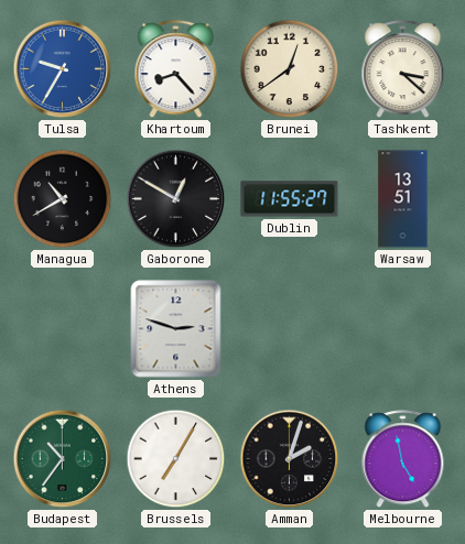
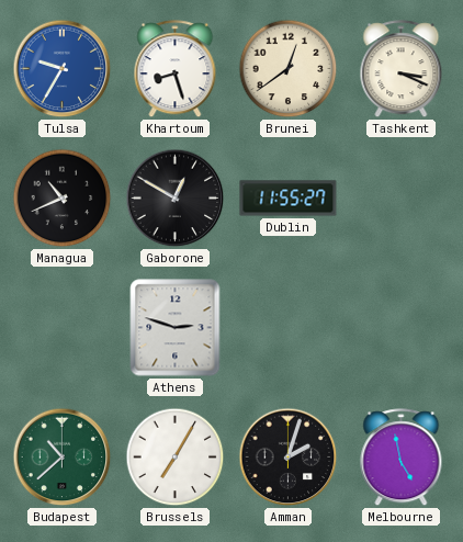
Khartoum: 8:23 -> 8:27 (176, 69)
Tashkent: 3:22 -> 3:19 (402, 69)
Managua: 10:40 -> 10:41 (63, 199)
Warsaw: 13:51 -> none (403, 199)
Budapest: 10:36 -> 10:38 (63, 458)
